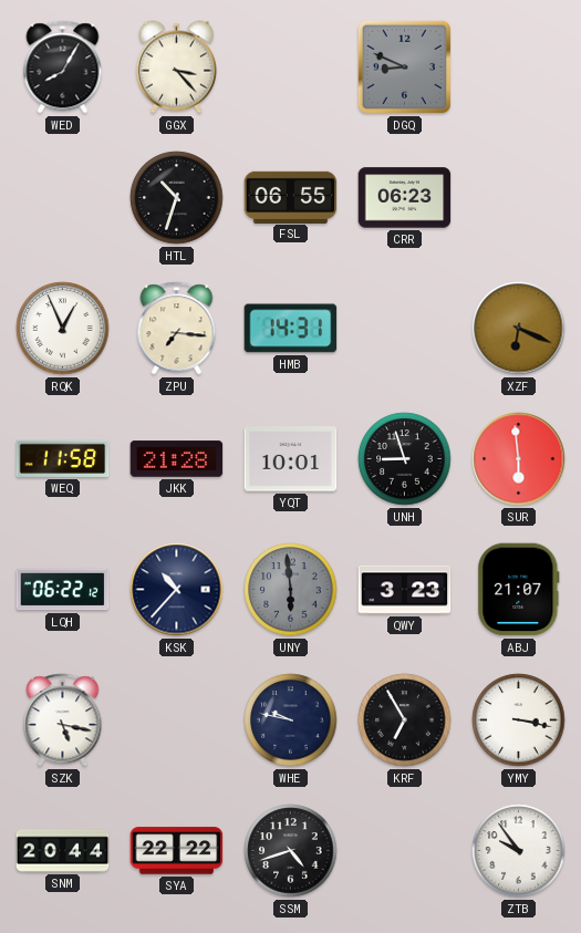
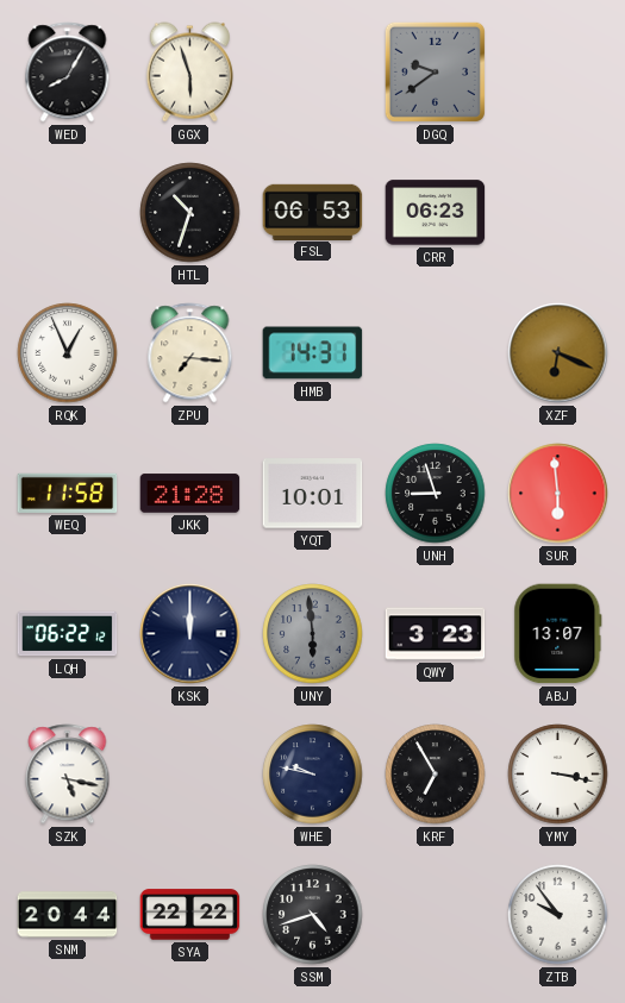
GGX: 3:23 -> 5:57 (189, 73)
DGQ: 8:49 -> 9:39 (435, 71)
FSL: 06:55 -> 06:53 (313, 212)
KSK: 10:37 -> 12:00 (190, 634)
ABJ: 21:07 -> 13:07 (558, 634)
